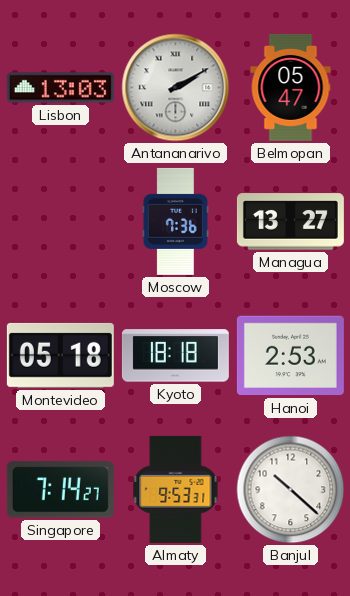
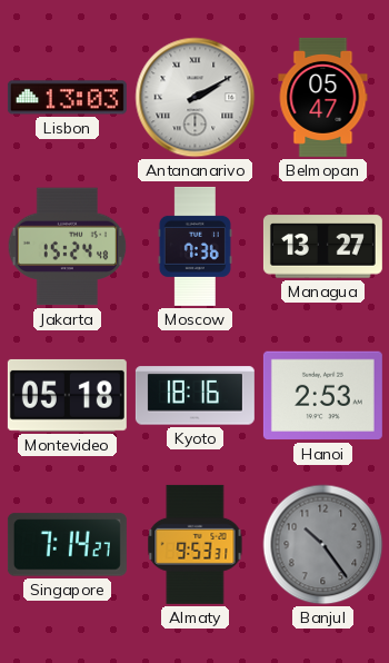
Jakarta: none -> 15:24 (68, 247)
Kyoto: 18:18 -> 18:16 (194, 396)
Banjul: 10:22 -> 10:24 (323, 545)
Banjul dial: white -> grey (323, 545)
